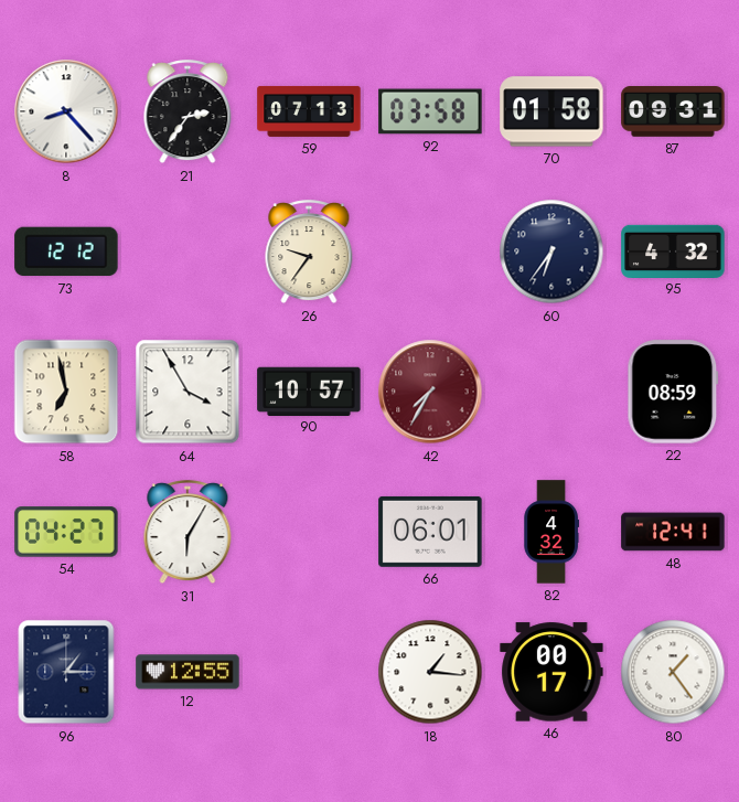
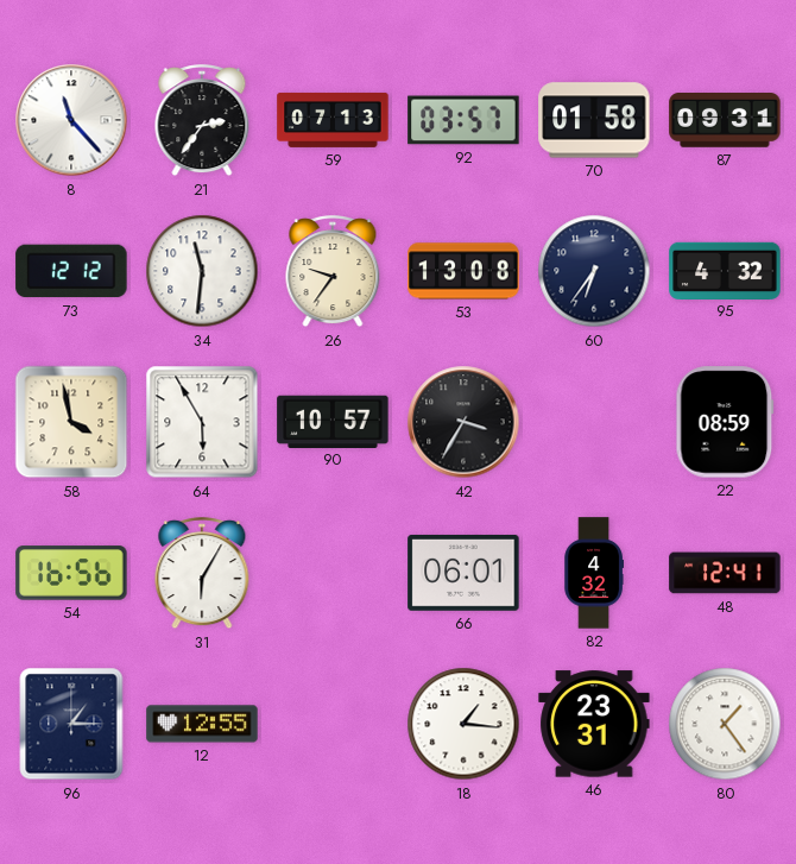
8: 8:23 -> 11:23 (71, 120)
92: 03:58 -> 03:57 (463, 120)
34: none -> 11:31 (202, 271)
53: none -> 13:08 (463, 271)
58: 6:58 -> 3:58 (71, 422)
64: 3:55 -> 5:55 (202, 422)
42: 7:35 -> 3:35 (463, 422)
42 dial: burgundy -> black (463, 422)
54: 04:27 -> 16:56 (71, 573)
46: 00:17 -> 23:31 (594, 724)
